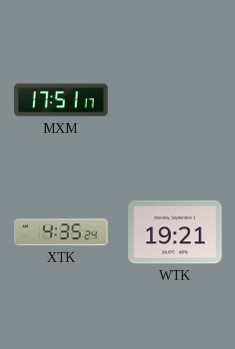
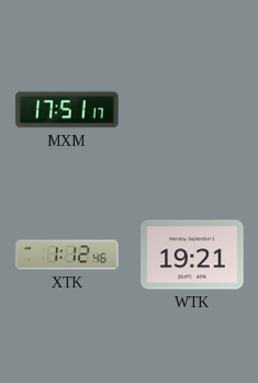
XTK: 4:35 -> 1:12 (67, 255)
